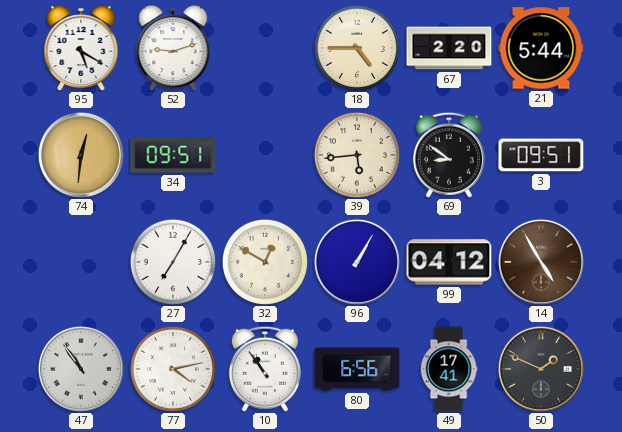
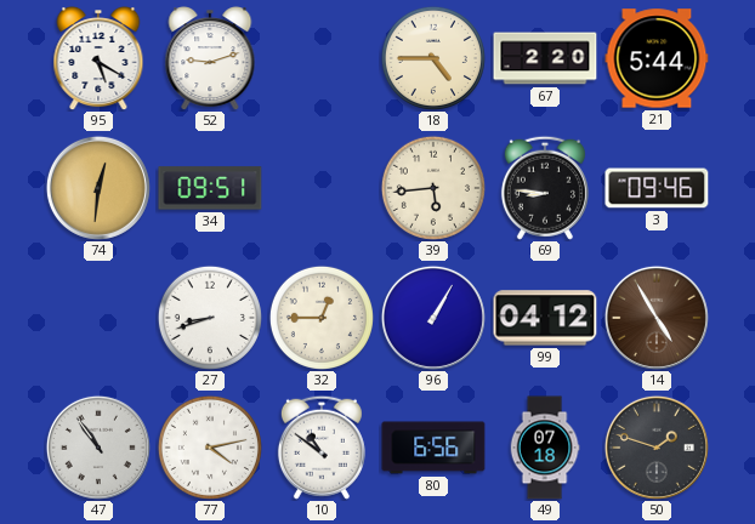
69: 8:51 -> 8:46 (545, 188)
3: 09:51 -> 09:46 (657, 188)
27: 7:05 -> 8:42 (210, 318)
32: 12:50 -> 12:45 (322, 318)
10: 10:54 -> 10:51 (322, 448)
49: 17:41 -> 07:18 (545, 448)
50: 1:49 -> 1:48 (657, 448)
